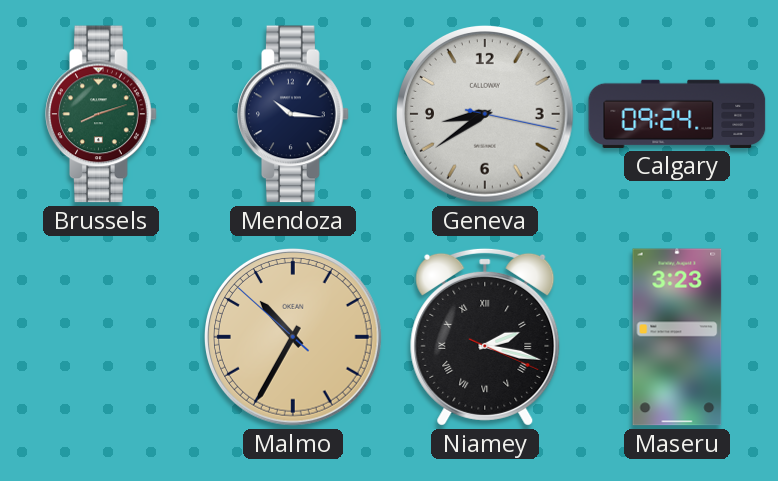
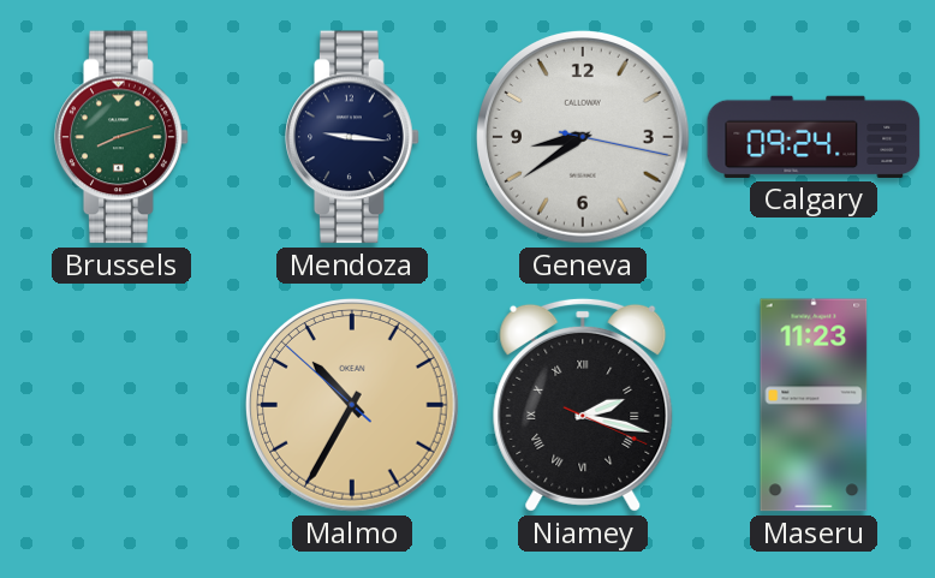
Mendoza: 10:16 -> 9:16 (352, 137)
Maseru: 3:23 -> 11:23 (814, 405)
